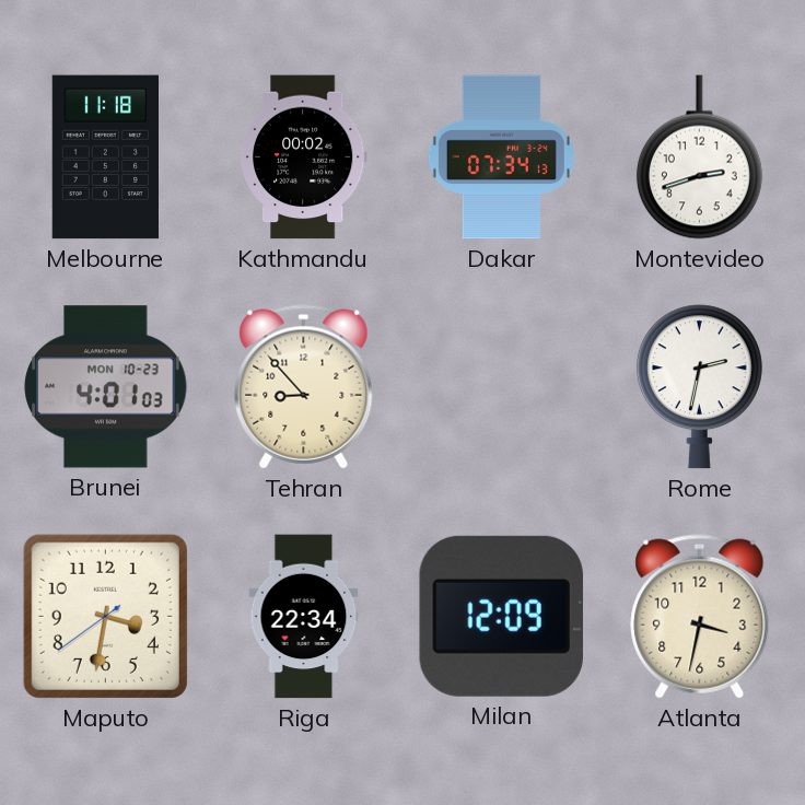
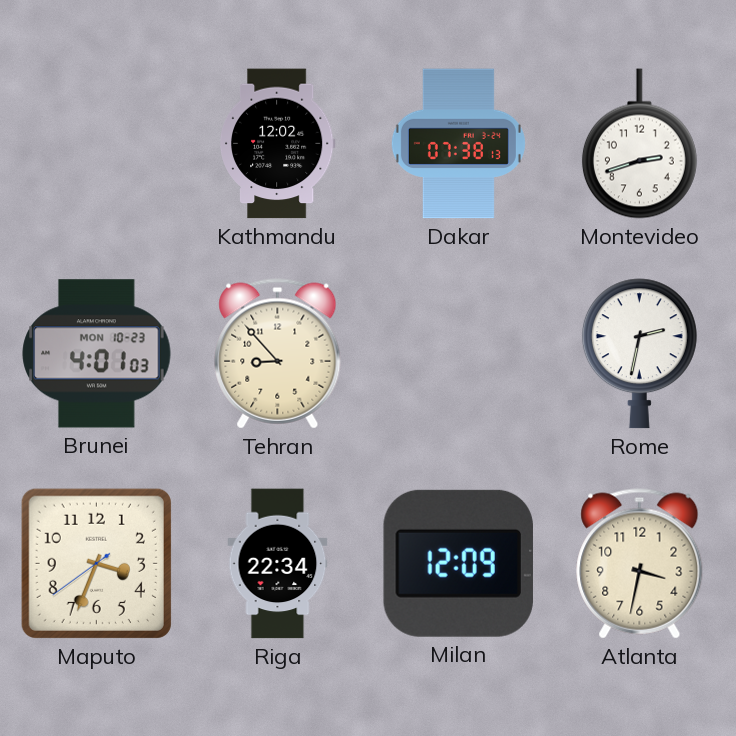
Melbourne: 11:18 -> none (105, 157)
Kathmandu: 00:02 -> 12:02 (277, 144)
Dakar: 07:34 -> 07:38 (458, 144)
Maputo: 3:31 -> 3:33 (96, 563)
